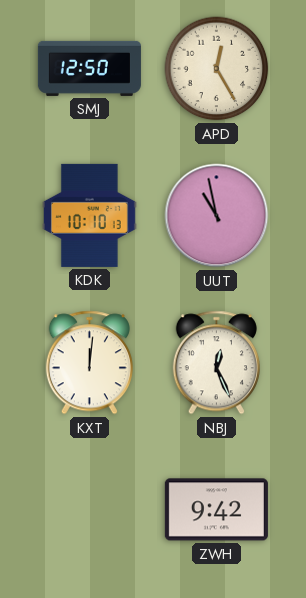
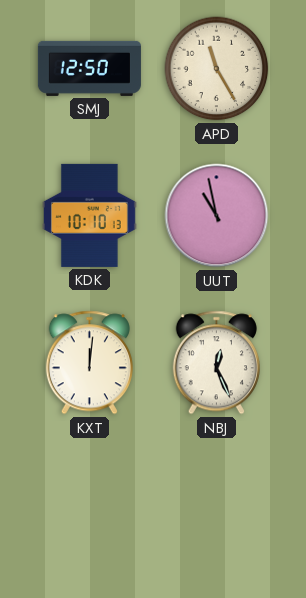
APD: 12:25 -> 11:25 (217, 69)
ZWH: 9:42 -> none (216, 510)
